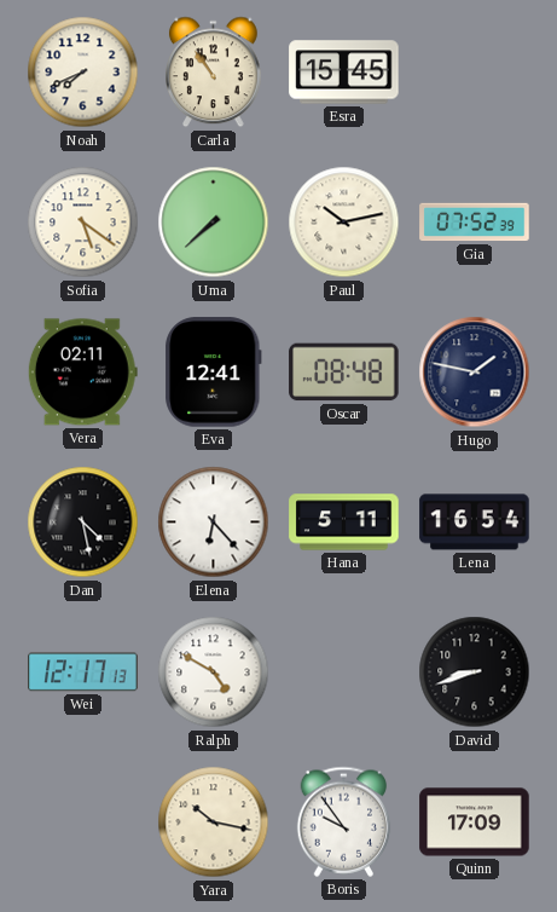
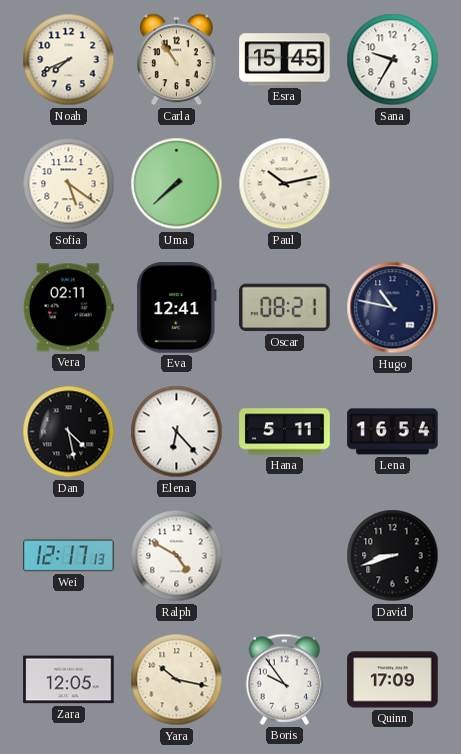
Sana: none -> 9:35 (393, 60)
Gia: 07:52 -> none (475, 223)
Oscar: 08:48 -> 08:21 (285, 308)
Hugo: 1:47 -> 10:47 (393, 308)
Zara: none -> 12:05 (69, 680)
